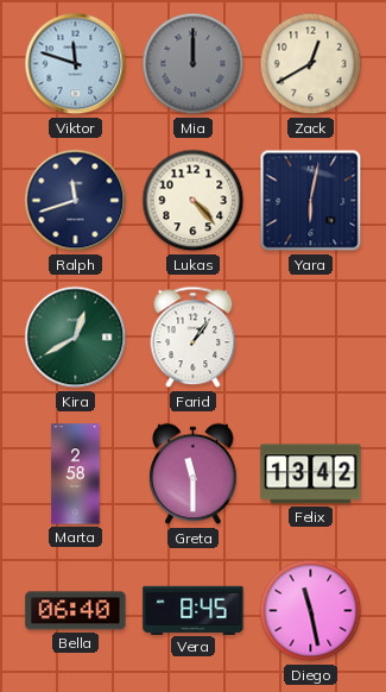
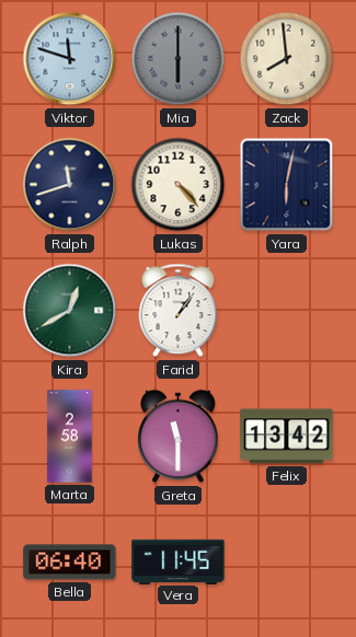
Mia: 12:00 -> 6:00 (179, 59)
Zack: 12:40 -> 7:59 (287, 59)
Vera: 8:45 -> 11:45 (179, 561)
Diego: 11:28 -> none (311, 611)
